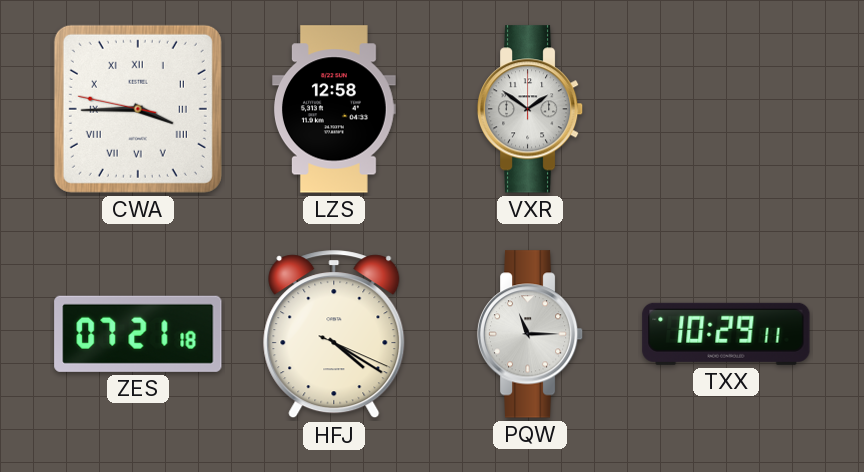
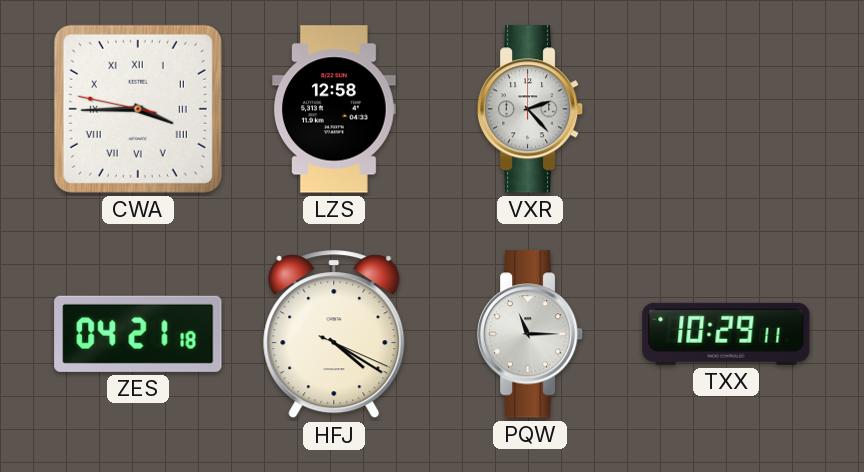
VXR: 1:51 -> 2:23 (530, 109)
ZES: 07:21 -> 04:21 (138, 334)
